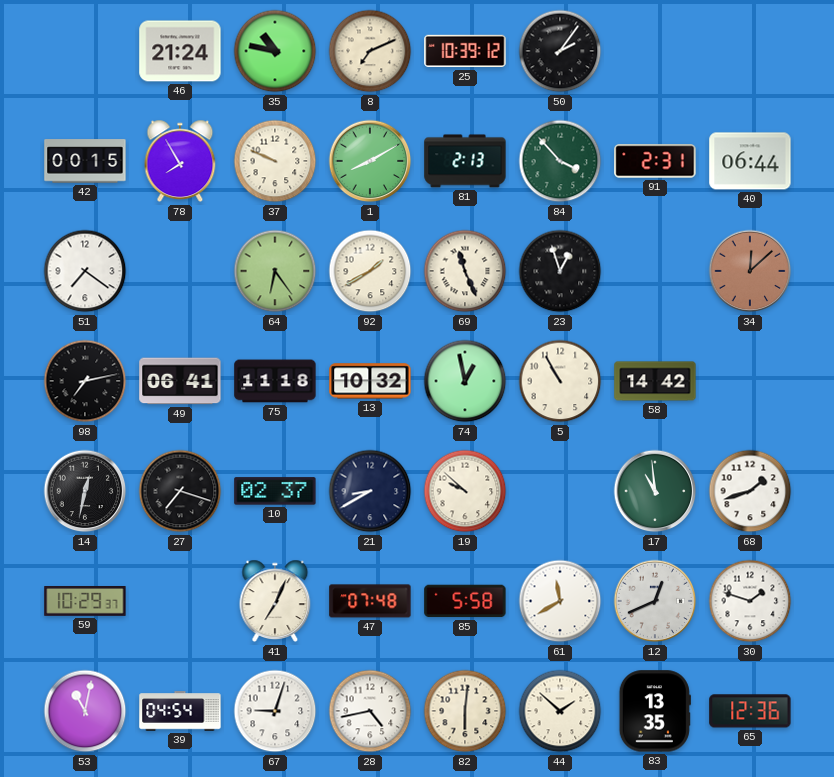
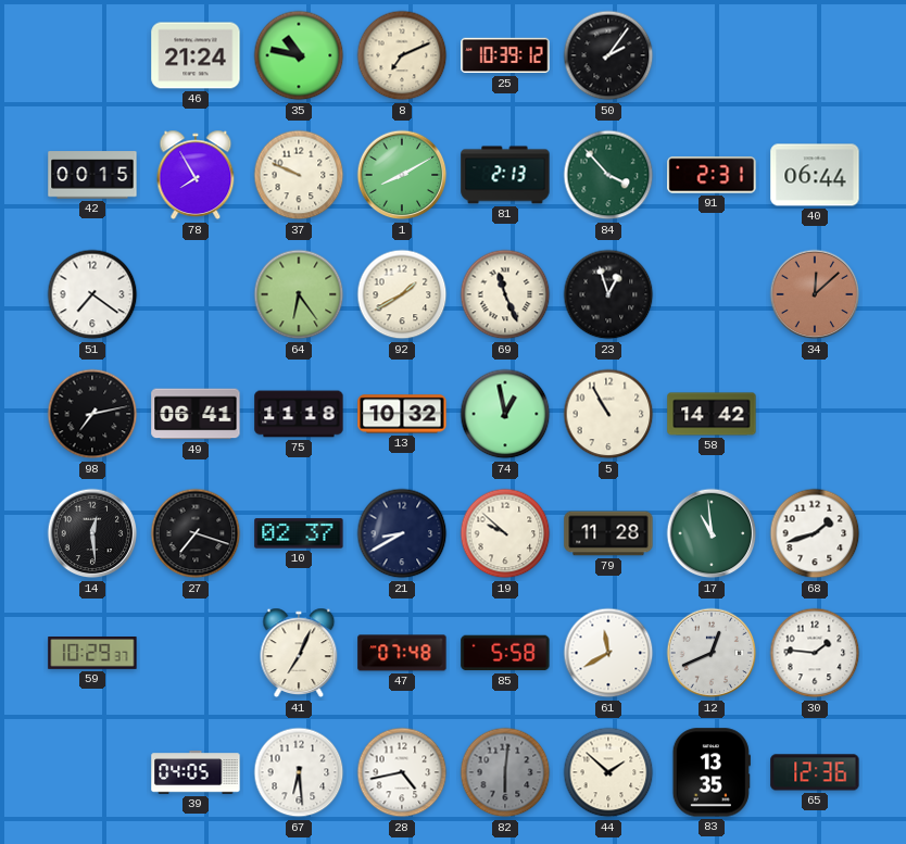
14: 12:32 -> 12:29 (92, 533)
79: none -> 11:28 (608, 533)
30: 1:48 -> 1:46 (815, 653)
53: 11:02 -> none (85, 711)
39: 04:54 -> 04:05 (196, 772)
67: 9:03 -> 6:29 (299, 772)
82 dial: cream -> grey (505, 772)
